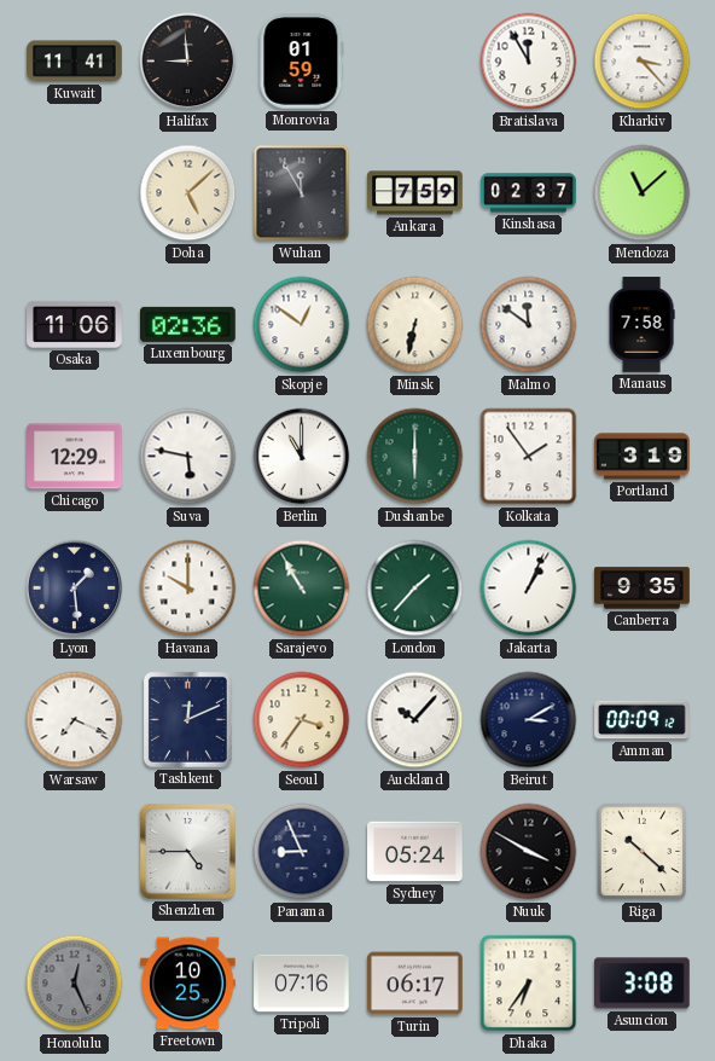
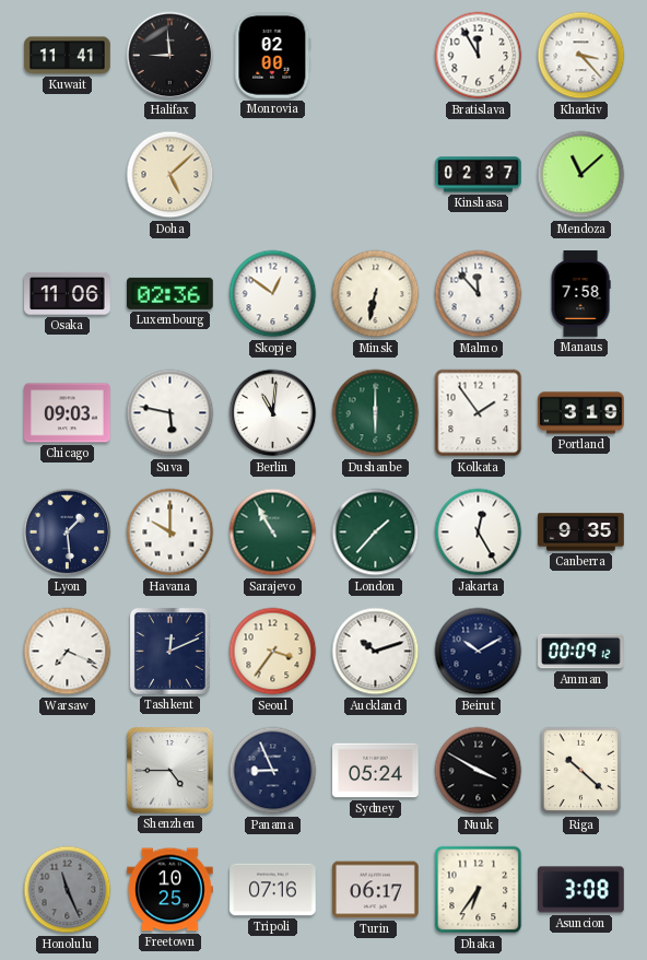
Monrovia: 01:59 -> 02:00 (273, 56)
Wuhan: 11:55 -> none (302, 193)
Ankara: 7:59 -> none (415, 193)
Malmo: 11:51 -> 11:53 (479, 294)
Chicago: 12:29 -> 09:03 (68, 413)
Berlin: 11:00 -> 11:01 (273, 413)
Jakarta: 1:04 -> 12:25 (479, 532)
Auckland: 10:07 -> 10:12 (376, 652)
Beirut: 3:10 -> 10:10 (479, 652)
Honolulu: 12:26 -> 11:26 (68, 890)
